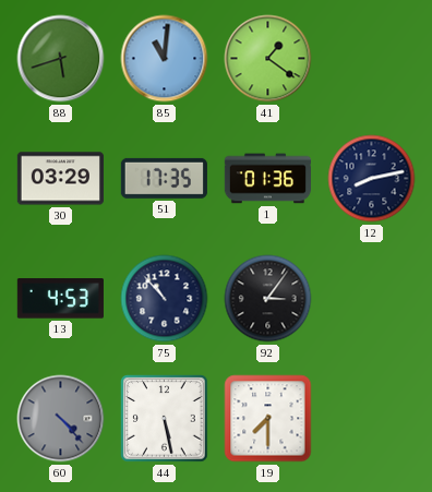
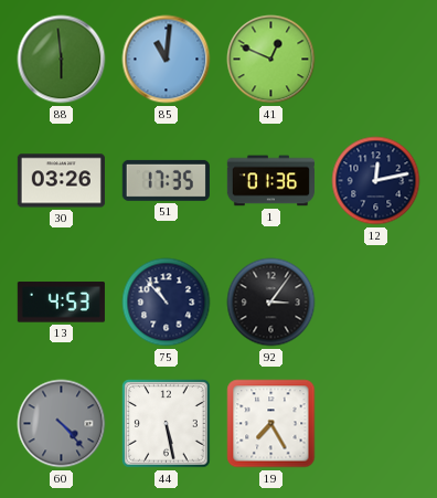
88: 5:42 -> 5:59 (62, 60)
41: 1:21 -> 12:49 (271, 60)
30: 03:29 -> 03:26 (61, 181)
12: 8:13 -> 12:13 (376, 181)
19: 7:30 -> 7:25 (271, 424)
